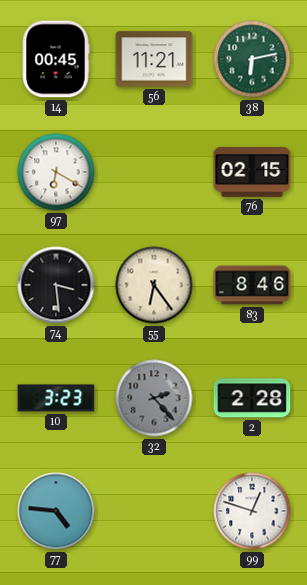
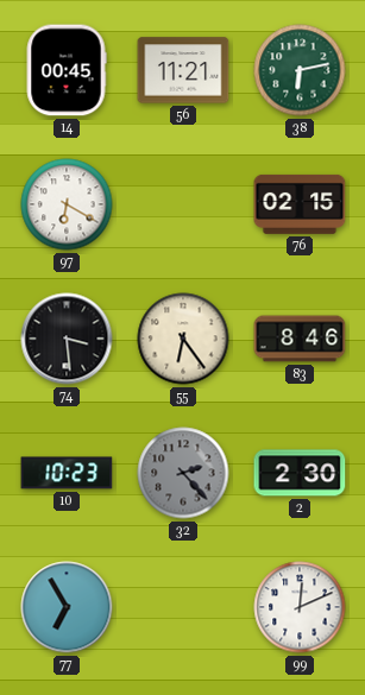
10: 3:23 -> 10:23 (67, 473)
2: 2:28 -> 2:30 (300, 473)
77: 4:46 -> 6:55 (67, 607)
99: 12:48 -> 12:11 (300, 607)
